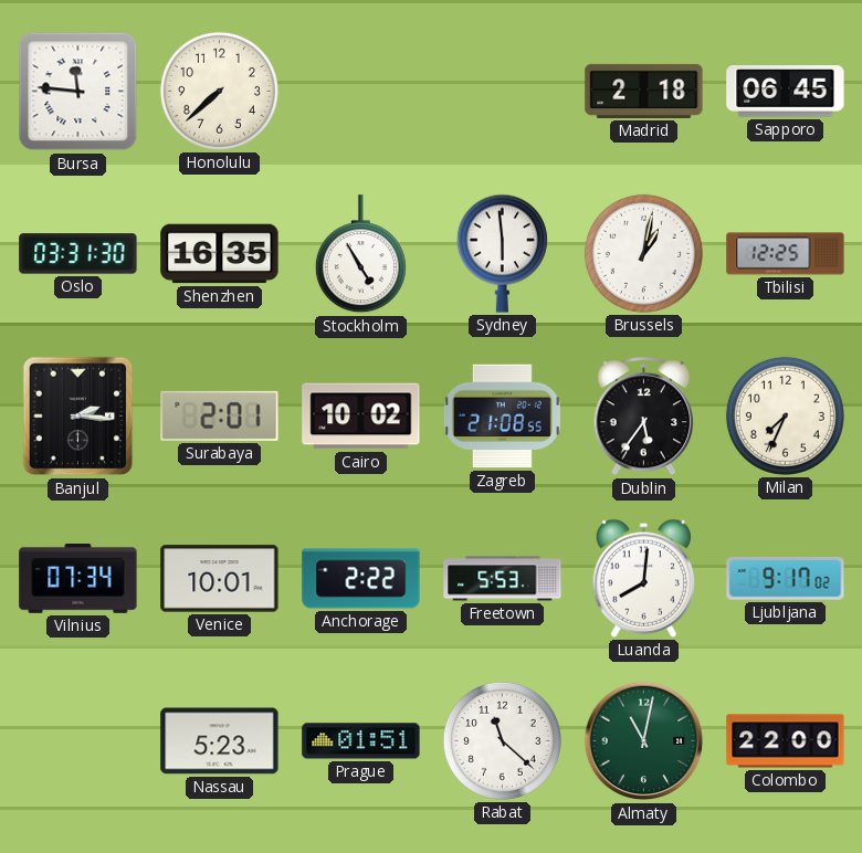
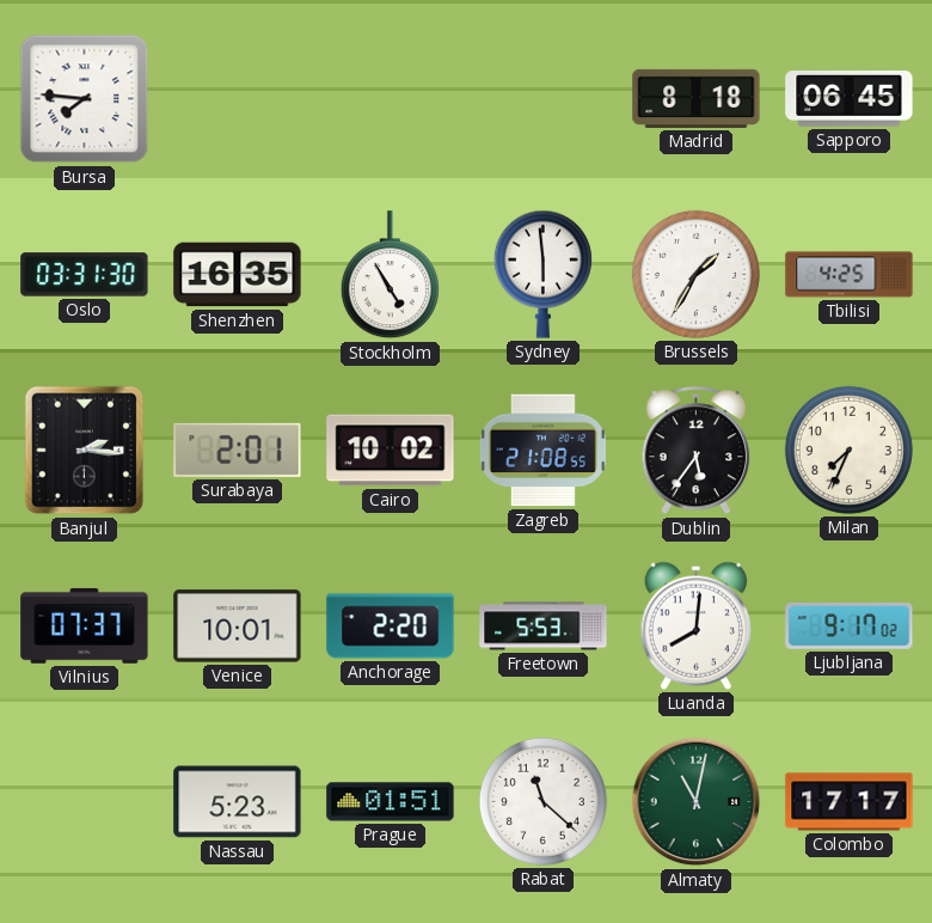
Bursa: 11:46 -> 7:46 (85, 99)
Honolulu: 7:38 -> none (219, 91)
Madrid: 2:18 -> 8:18 (697, 98)
Brussels: 1:02 -> 1:35 (695, 274)
Tbilisi: 12:25 -> 4:25 (850, 275)
Vilnius: 07:34 -> 07:37 (85, 625)
Anchorage: 2:22 -> 2:20 (391, 626)
Colombo: 22:00 -> 17:17 (850, 802)
